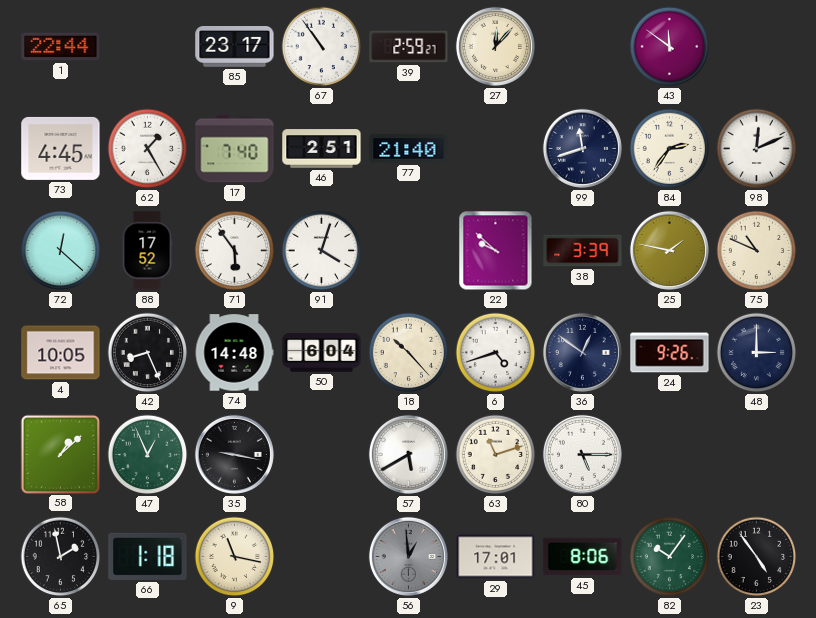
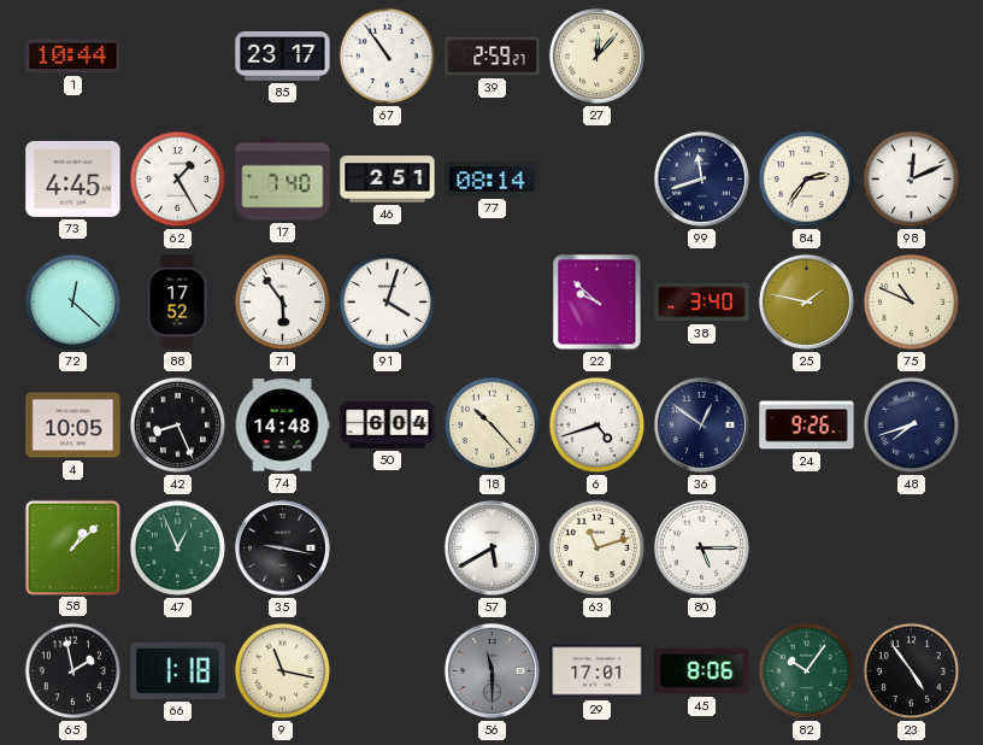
1: 22:44 -> 10:44 (73, 57)
43: 11:51 -> none (670, 47)
77: 21:40 -> 08:14 (493, 180)
38: 3:39 -> 3:40 (702, 303)
48: 3:00 -> 7:42 (912, 426)
56: 12:59 -> 11:30 (491, 670)
